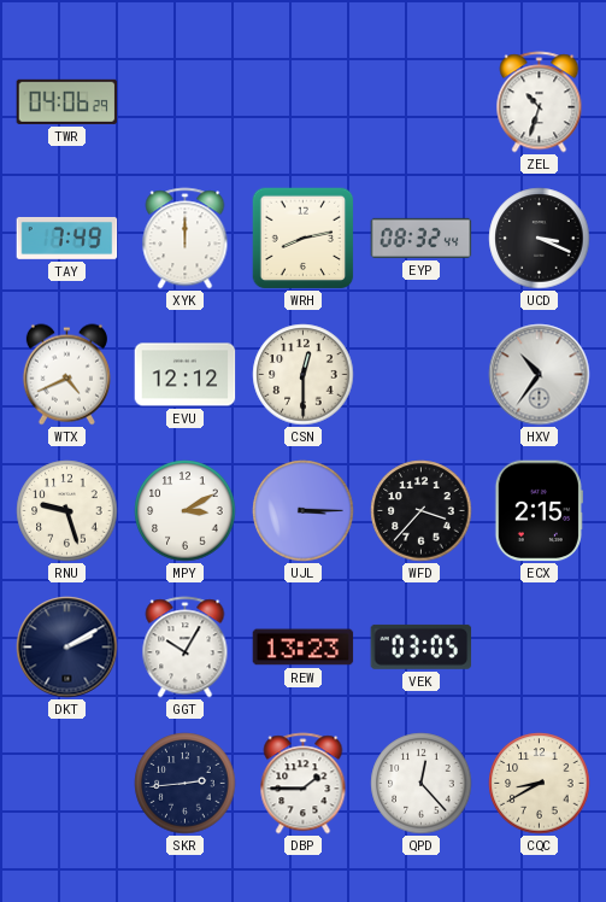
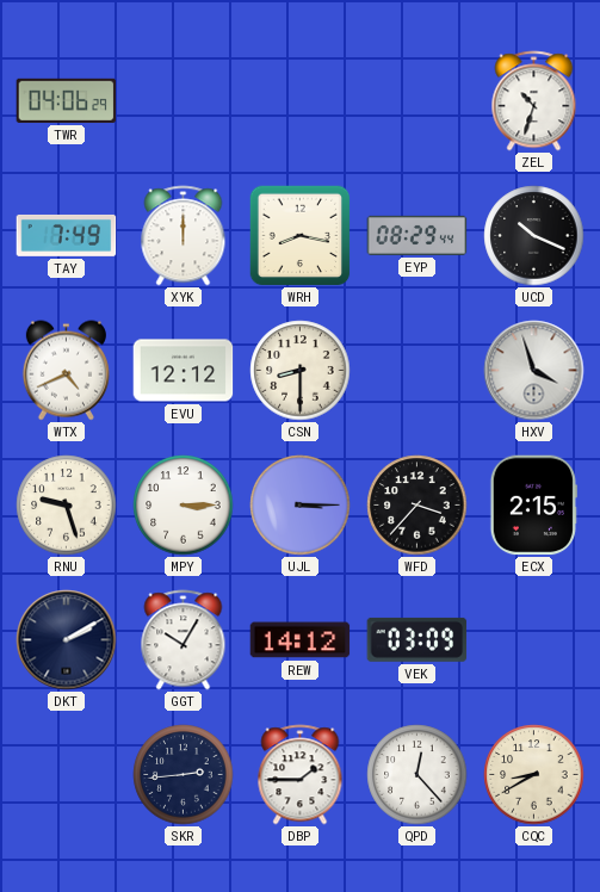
WRH: 8:13 -> 8:17 (299, 235)
EYP: 08:32 -> 08:29 (417, 235)
UCD: 3:19 -> 10:19 (534, 236)
CSN: 12:30 -> 8:30 (301, 371)
HXV: 10:36 -> 3:57 (534, 371)
MPY: 3:10 -> 3:15 (184, 506)
REW: 13:23 -> 14:12 (301, 640)
VEK: 03:05 -> 03:09 (417, 639)
